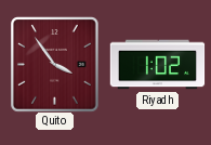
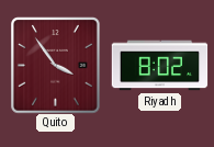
Riyadh: 1:02 -> 8:02 (159, 66)
